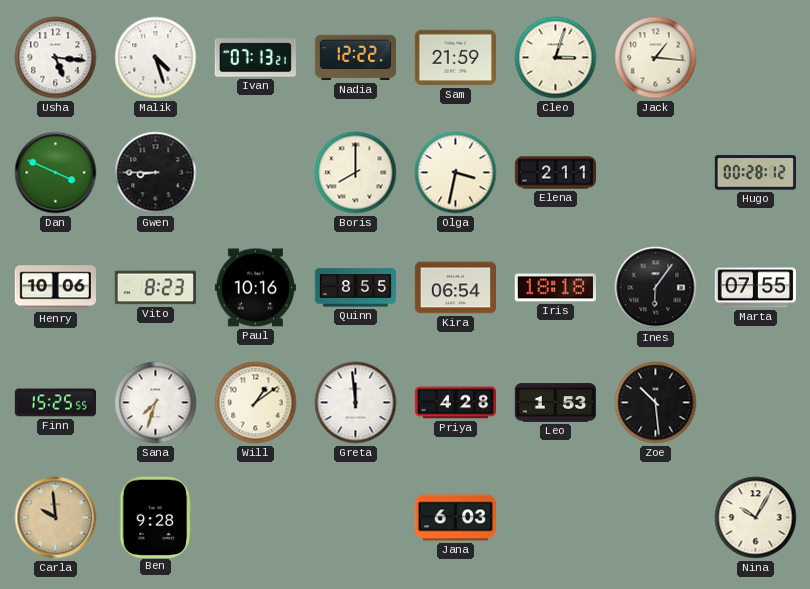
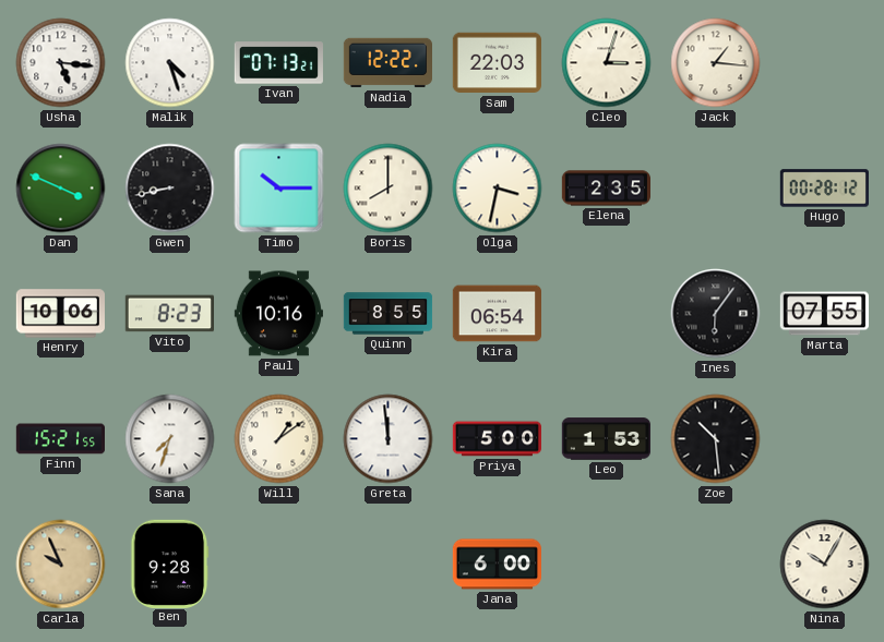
Sam: 21:59 -> 22:03 (497, 63)
Gwen: 8:45 -> 8:43 (170, 189)
Timo: none -> 10:15 (279, 189)
Elena: 2:11 -> 2:35 (607, 189)
Iris: 18:18 -> none (555, 288)
Finn: 15:25 -> 15:21 (60, 439)
Priya: 4:28 -> 5:00 (497, 439)
Carla: 9:59 -> 9:56 (61, 565)
Jana: 6:03 -> 6:00 (497, 565)
